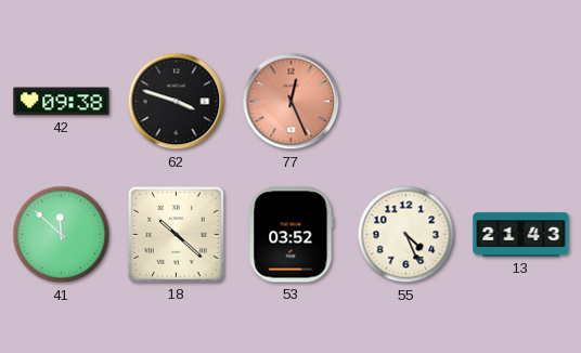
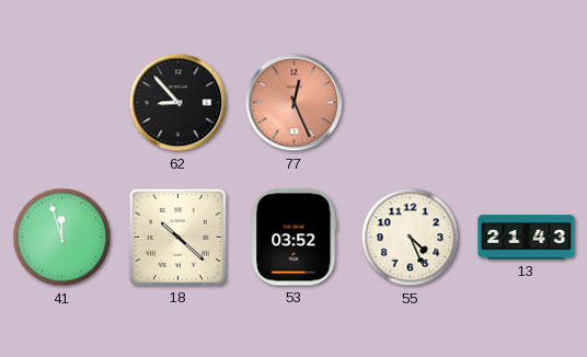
42: 09:38 -> none (62, 102)
62: 3:48 -> 8:53 (179, 103)
41: 11:52 -> 11:57 (62, 238)
